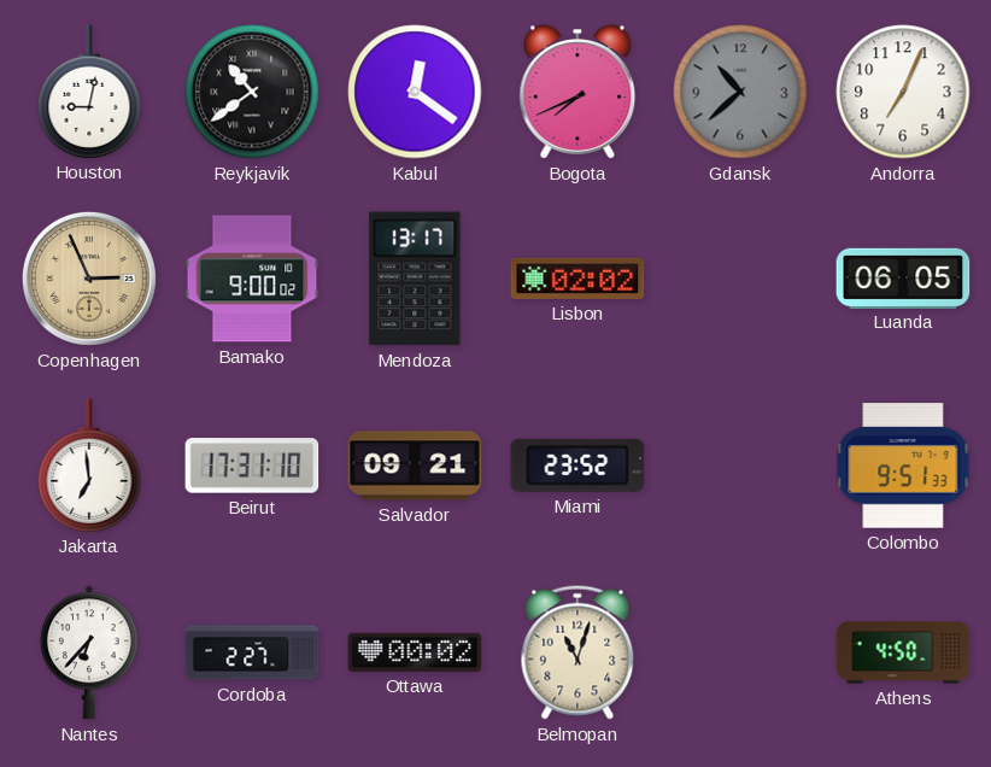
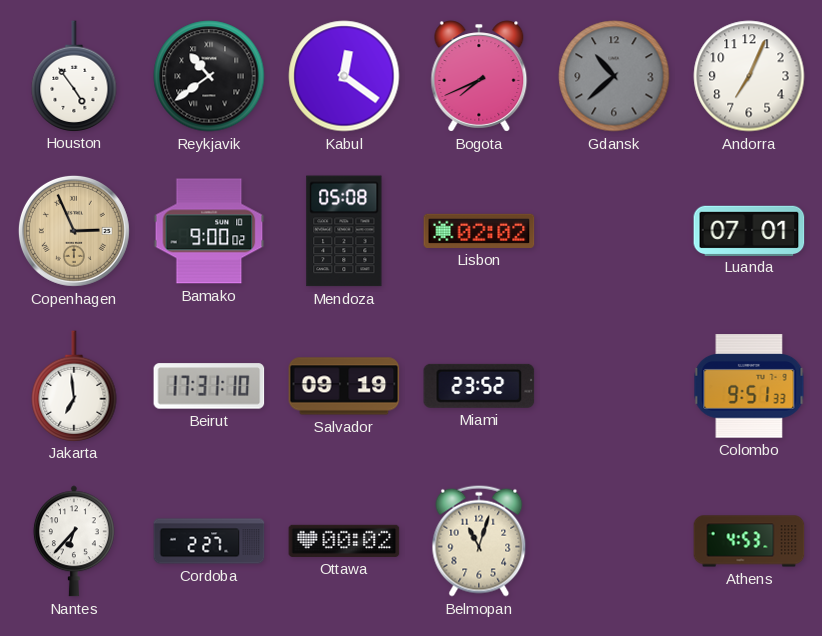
Houston: 9:02 -> 4:54 (74, 76)
Mendoza: 13:17 -> 05:08 (344, 231)
Luanda: 06:05 -> 07:01 (749, 230)
Salvador: 09:21 -> 09:19 (344, 386)
Athens: 4:50 -> 4:53 (749, 541)
